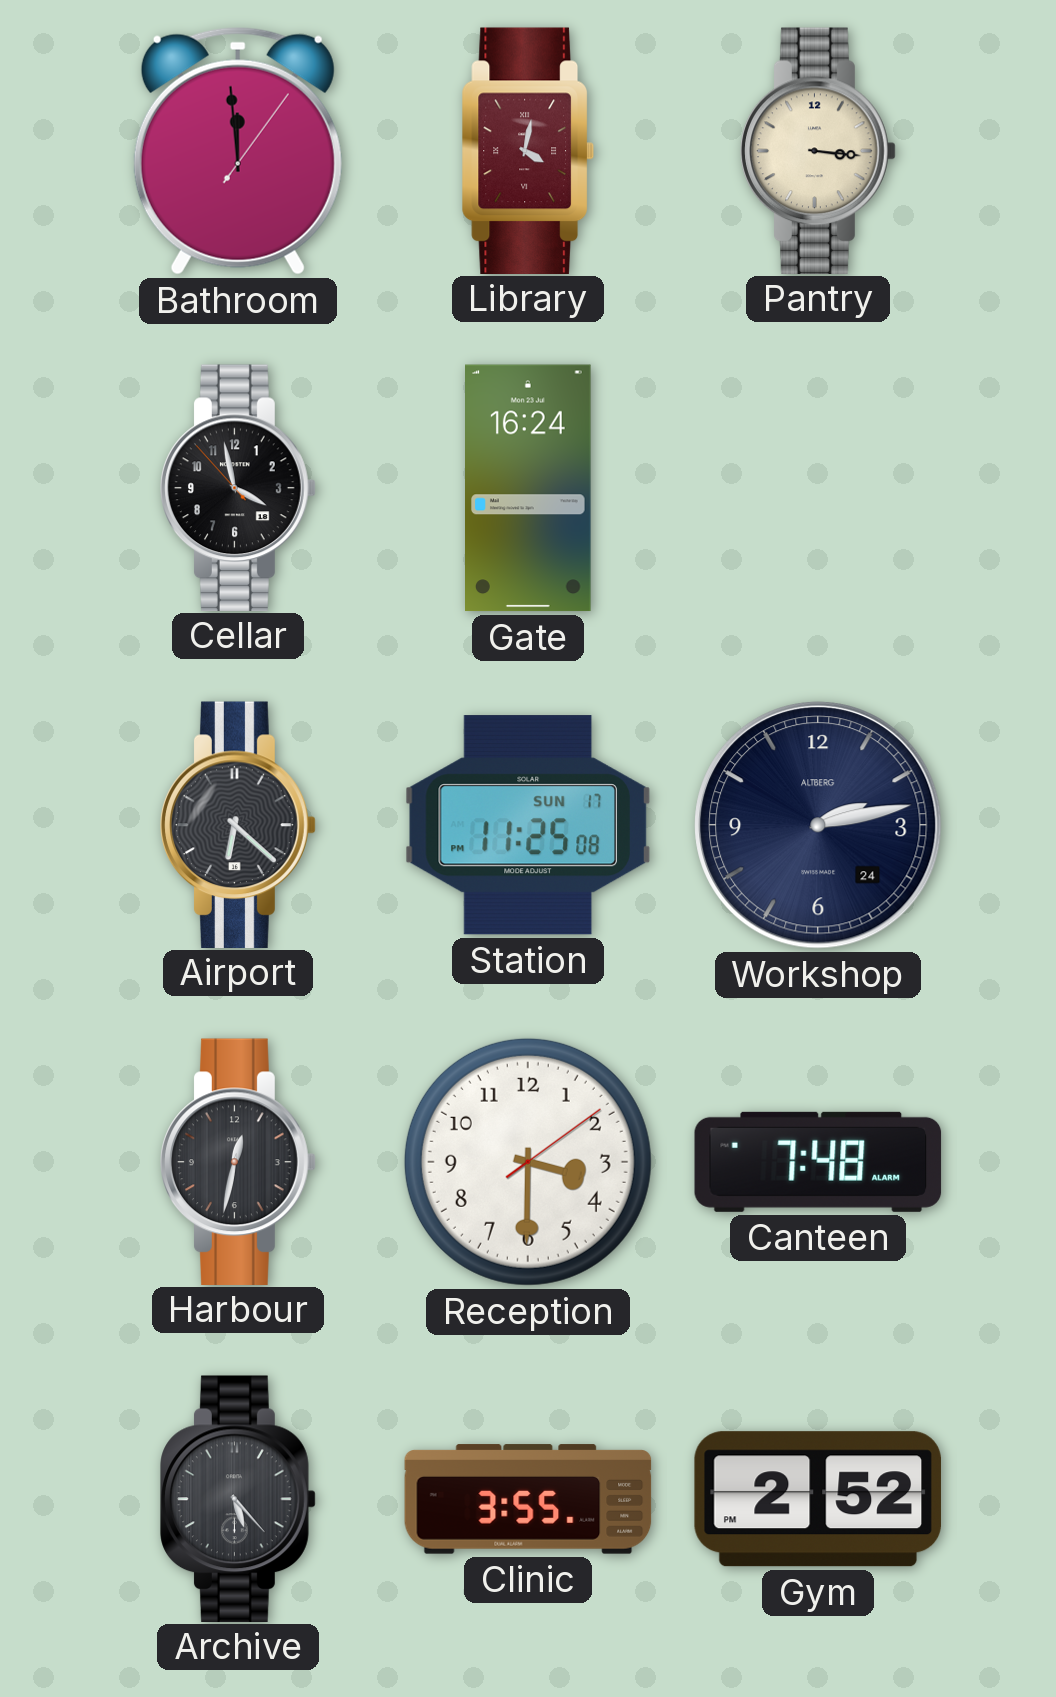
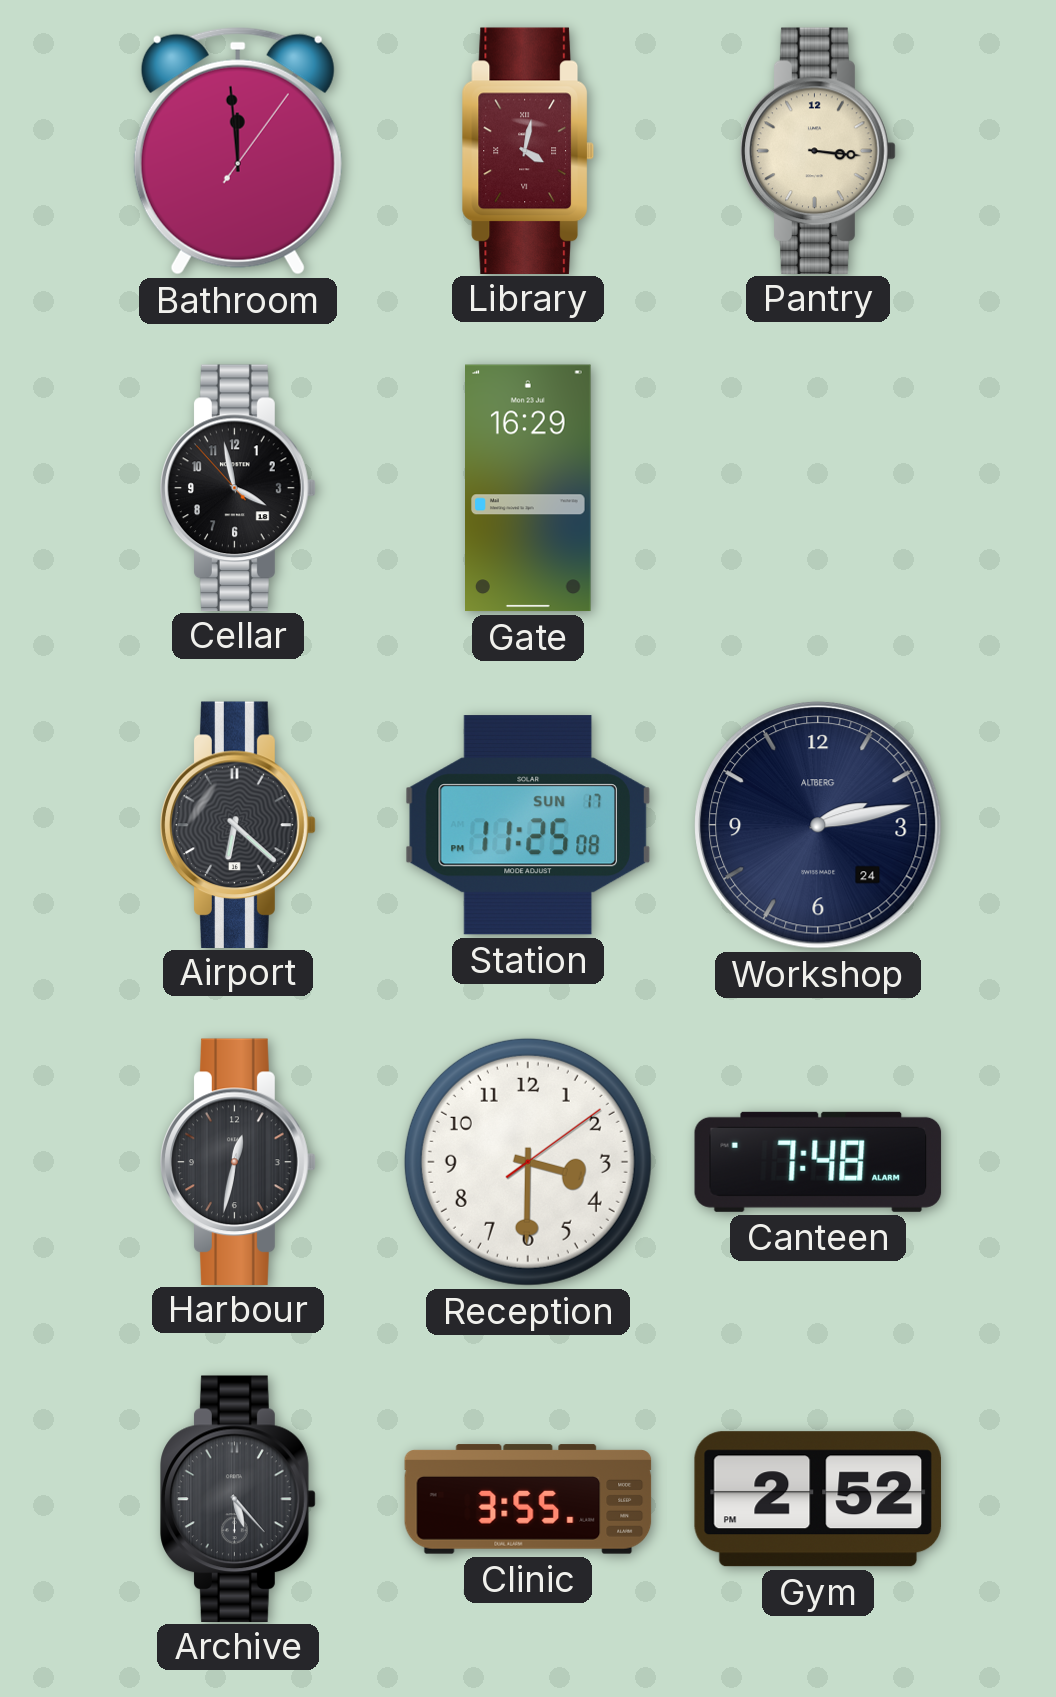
Gate: 16:24 -> 16:29 (529, 488)
